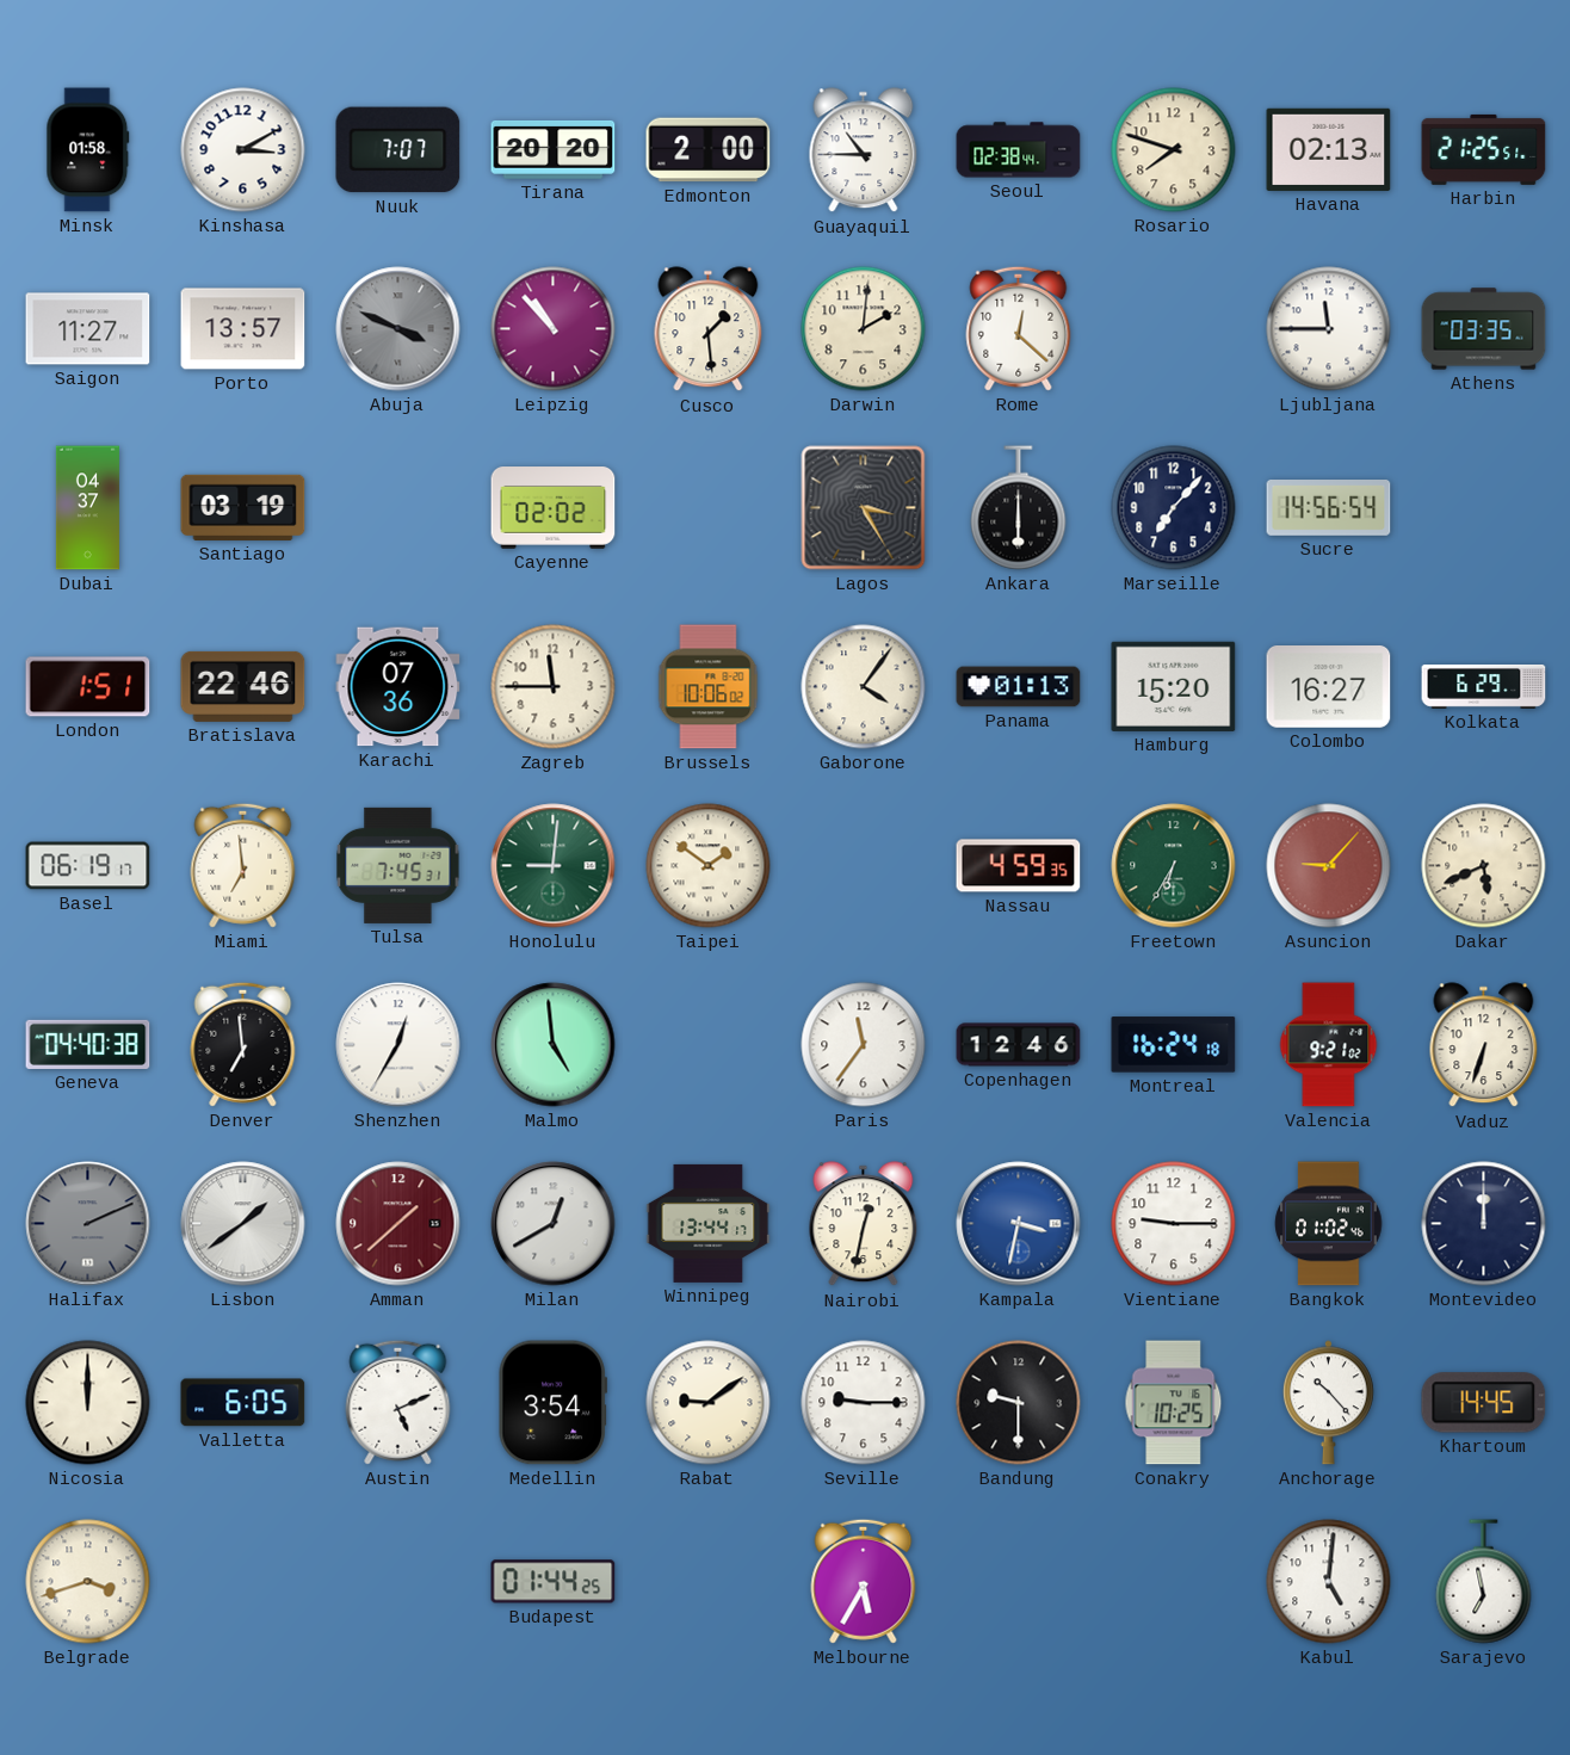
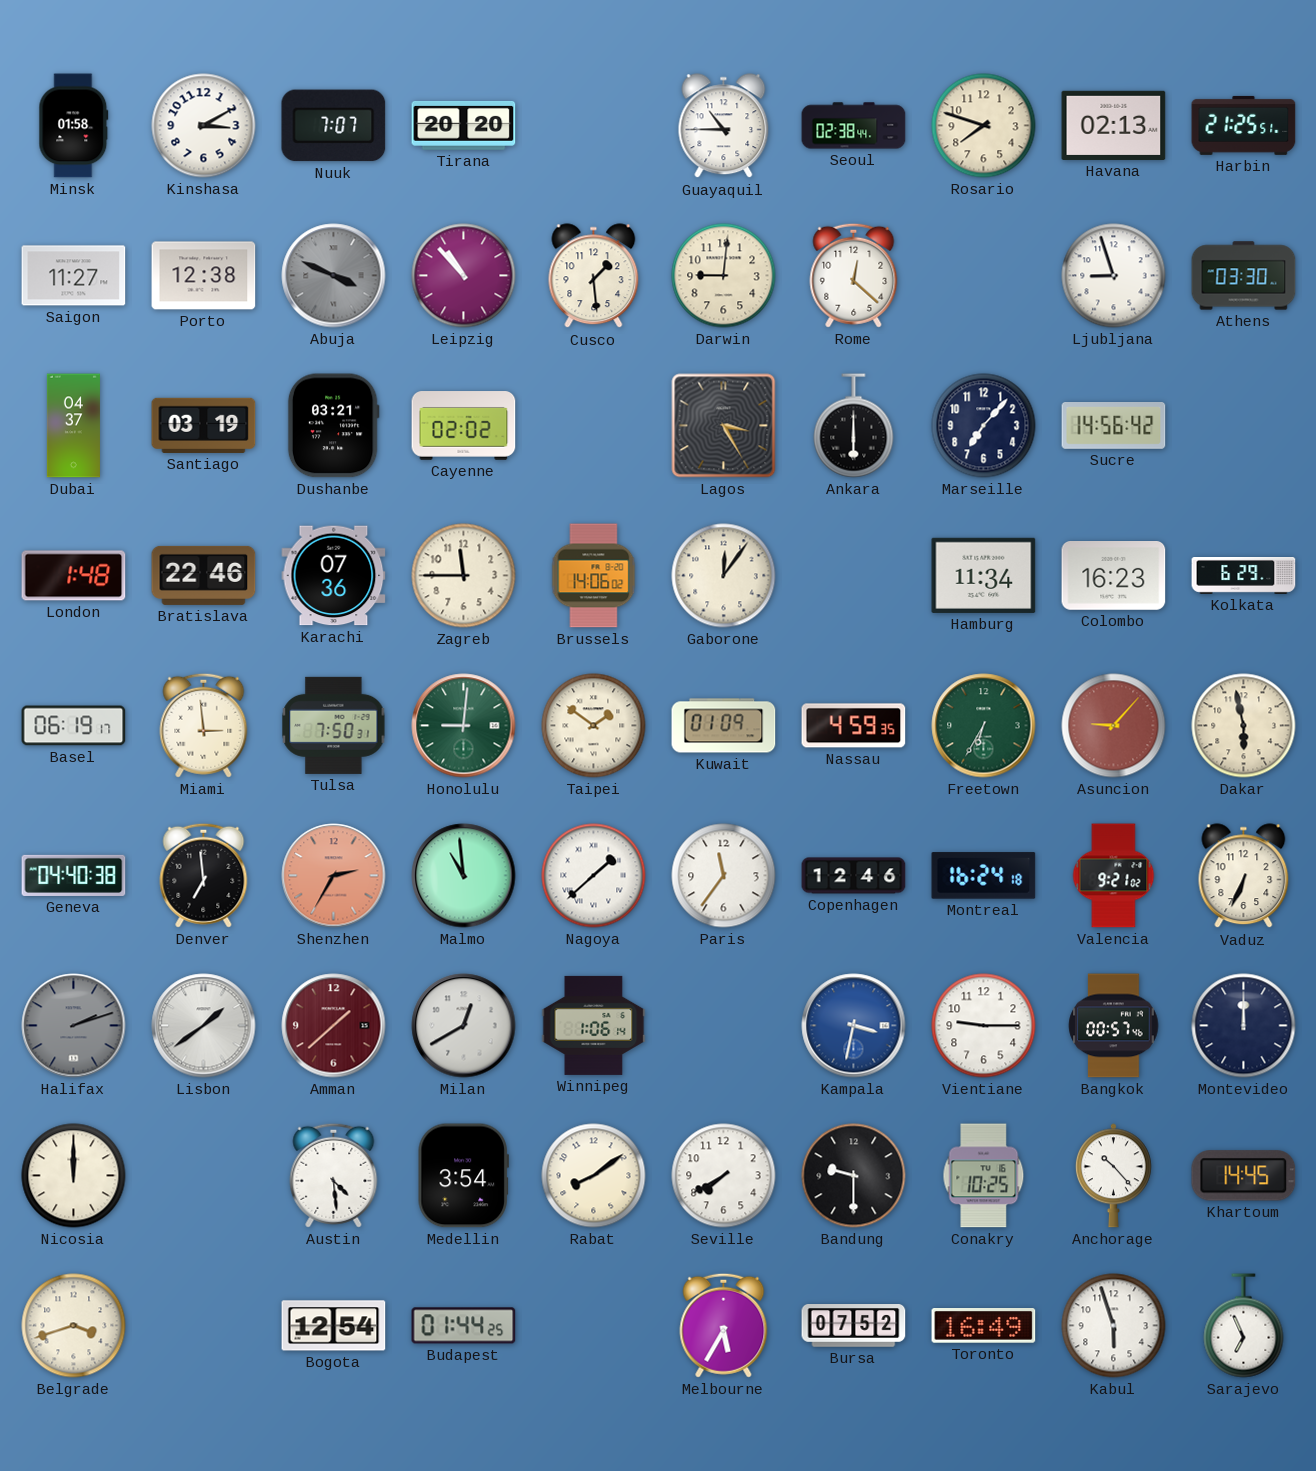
Edmonton: 2:00 -> none (709, 150)
Porto: 13:57 -> 12:38 (204, 276)
Darwin: 2:01 -> 9:01 (724, 276)
Ljubljana: 11:45 -> 8:57 (1114, 276)
Athens: 03:35 -> 03:30 (1244, 276)
Dushanbe: none -> 03:21 (333, 426)
Sucre: 14:56:54 -> 14:56:42 (1114, 426)
London: 1:51 -> 1:48 (74, 576)
Brussels: 10:06 -> 14:06 (594, 576)
Gaborone: 4:06 -> 12:06 (724, 576)
Panama: 01:13 -> none (1019, 687)
Hamburg: 15:20 -> 11:34 (984, 575)
Colombo: 16:27 -> 16:23 (1114, 576)
Miami: 6:59 -> 2:59 (204, 725)
Tulsa: 7:45 -> 7:50 (334, 725)
Kuwait: none -> 01:09 (724, 726)
Dakar: 5:41 -> 5:58 (1244, 726)
Shenzhen: 12:35 -> 2:35 (334, 876)
Shenzhen dial: white -> salmon (334, 876)
Malmo: 4:59 -> 10:59 (464, 876)
Nagoya: none -> 1:38 (594, 876)
Vaduz: 6:33 -> 6:34 (1244, 876)
Halifax: 2:11 -> 2:12 (74, 1026)
Winnipeg: 13:44 -> 1:06 (594, 1025)
Nairobi: 12:32 -> none (864, 1224)
Bangkok: 01:02 -> 00:57 (1114, 1026)
Valletta: 6:05 -> none (243, 1403)
Austin: 5:11 -> 4:29 (334, 1175)
Rabat: 9:09 -> 8:09 (594, 1176)
Seville: 9:15 -> 7:40 (724, 1176)
Bogota: none -> 12:54 (334, 1326)
Bursa: none -> 07:52 (854, 1326)
Toronto: none -> 16:49 (984, 1326)
Kabul: 5:01 -> 5:57 (1114, 1326)
Sarajevo: 6:58 -> 6:56 (1244, 1326)
